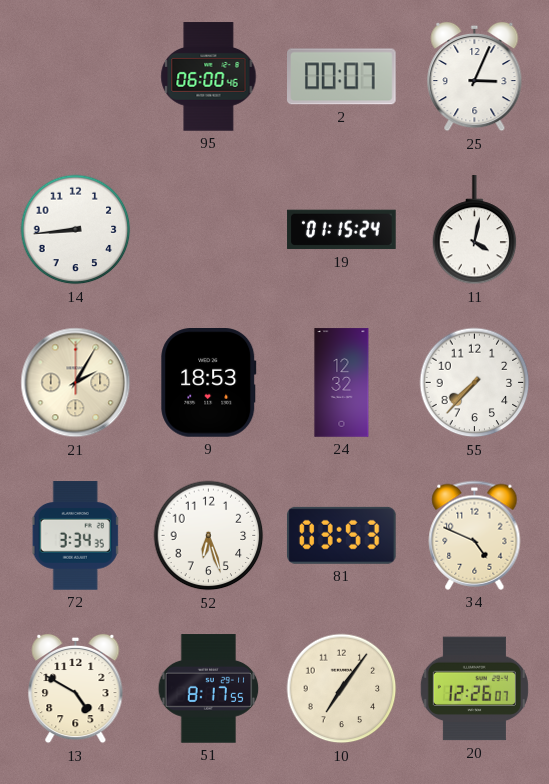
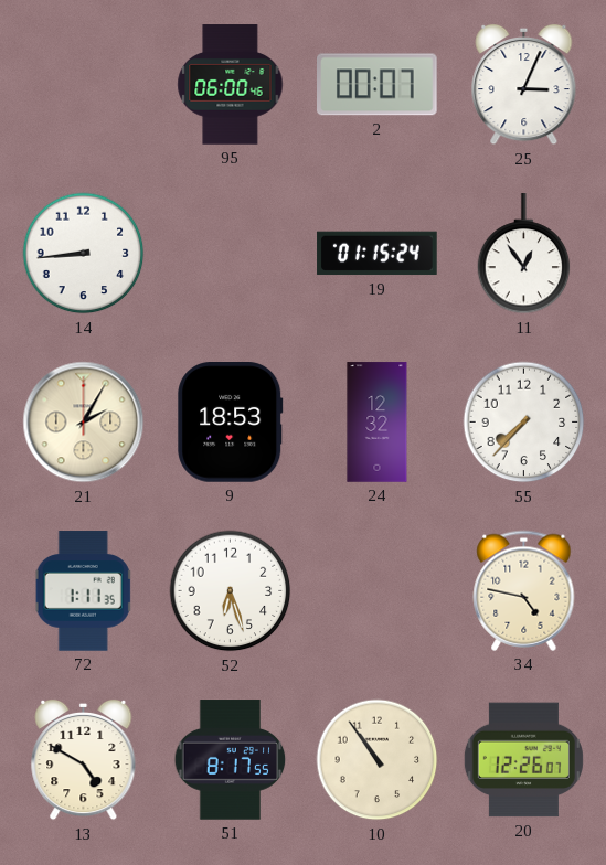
11: 4:02 -> 12:54 (524, 254)
72: 3:34 -> 1:11 (84, 591)
81: 03:53 -> none (341, 535)
34: 4:49 -> 4:47 (524, 590)
10: 7:06 -> 10:54 (378, 760)
